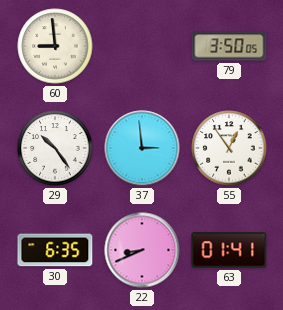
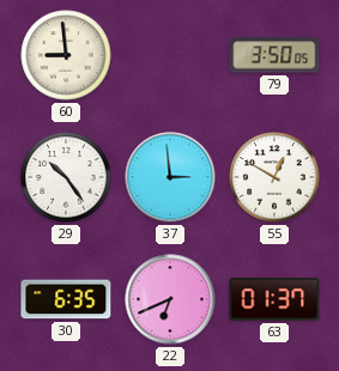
55: 12:54 -> 12:50 (274, 177)
22: 8:41 -> 6:41 (170, 299)
63: 01:41 -> 01:37 (274, 299)
